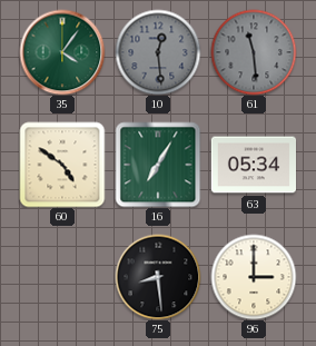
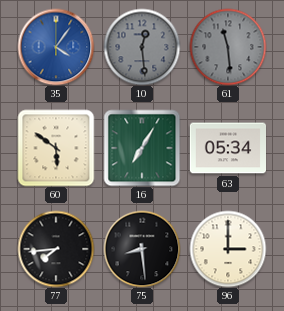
35 dial: green -> blue (56, 47)
60: 4:51 -> 5:51 (56, 148)
77: none -> 7:44 (56, 249)
